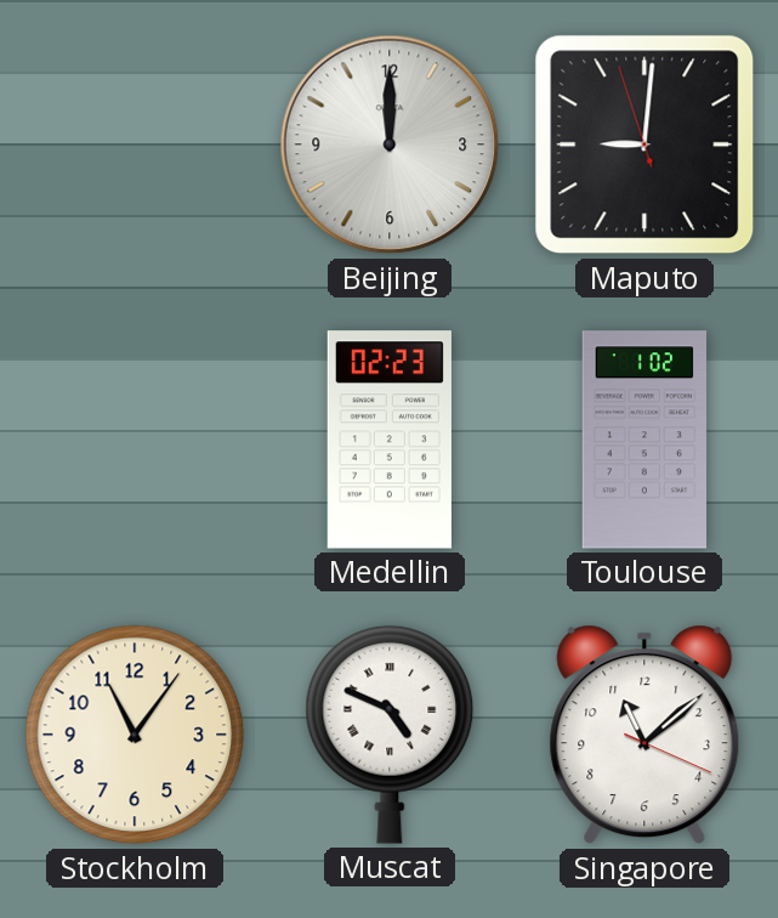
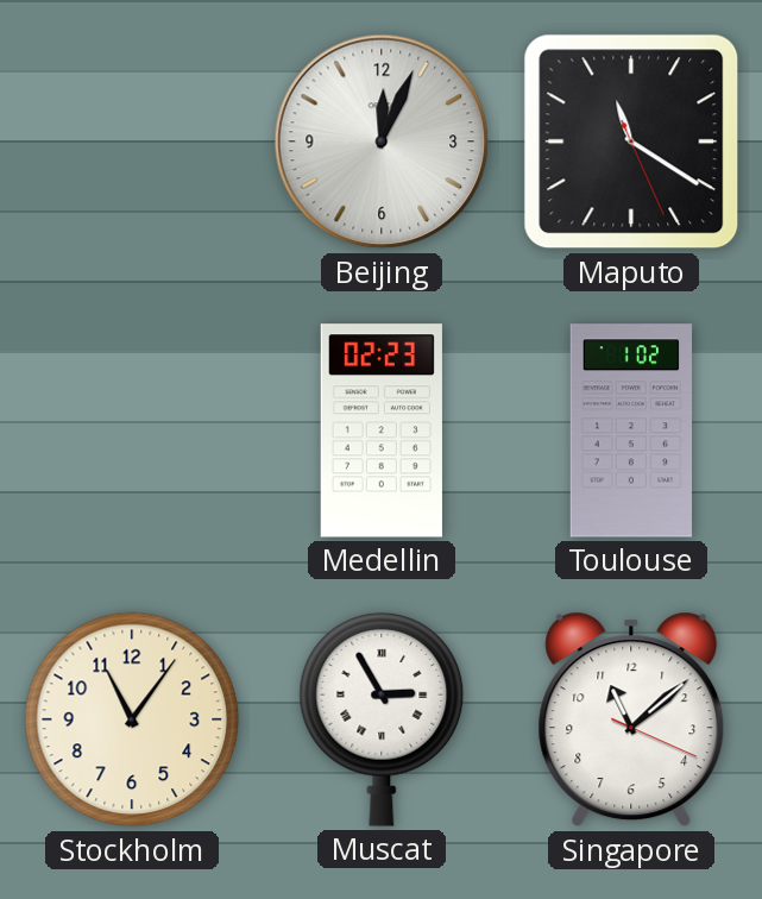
Beijing: 12:00 -> 12:04 (382, 142)
Maputo: 9:00 -> 11:20 (631, 142)
Muscat: 4:49 -> 2:55 (382, 719)
